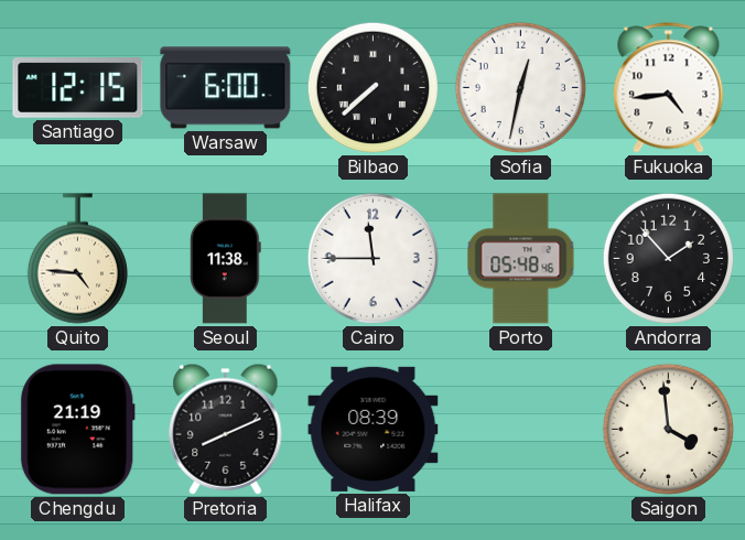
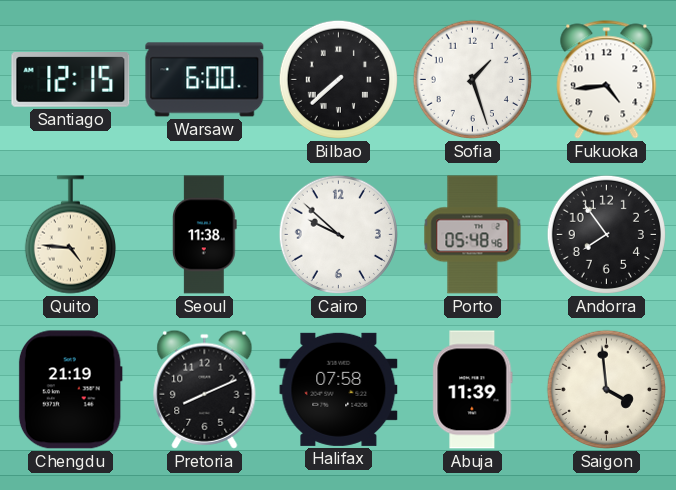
Sofia: 12:32 -> 1:27 (472, 79)
Cairo: 11:45 -> 9:52 (338, 234)
Andorra: 1:53 -> 7:54 (606, 234)
Halifax: 08:39 -> 07:58 (339, 389)
Abuja: none -> 11:39 (473, 390)
